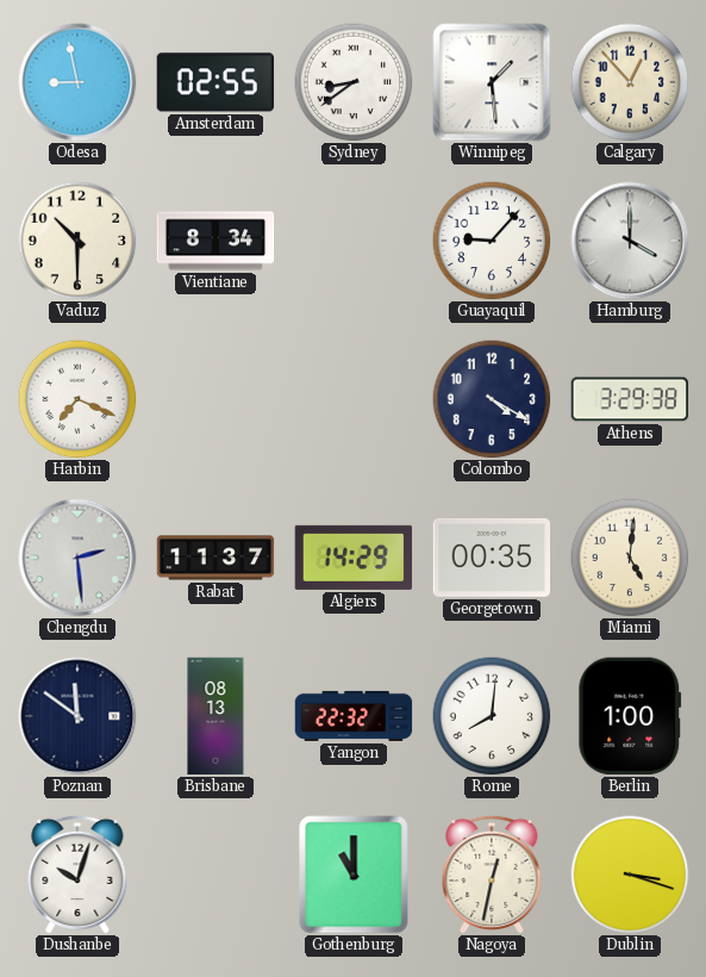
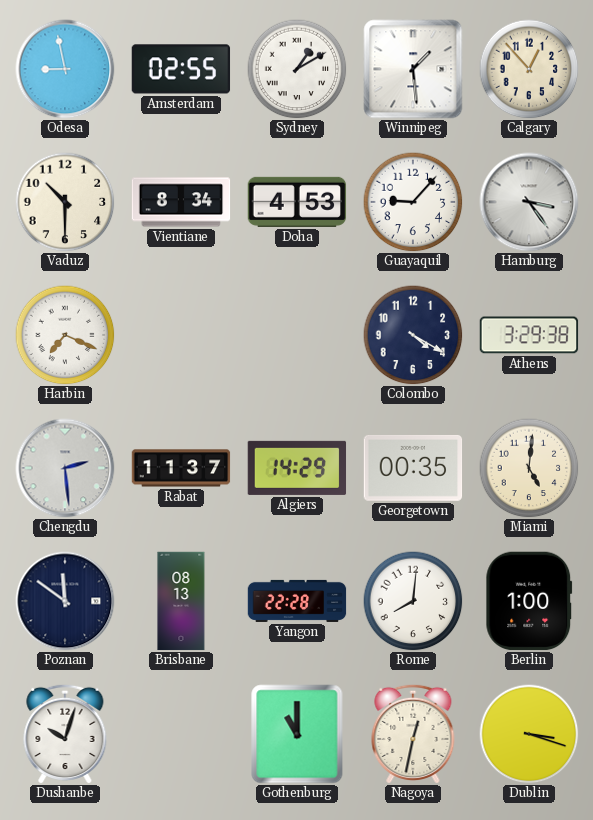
Sydney: 8:39 -> 1:10 (297, 69)
Doha: none -> 4:53 (297, 202)
Hamburg: 4:00 -> 3:24 (529, 202)
Yangon: 22:32 -> 22:28 (297, 601)
